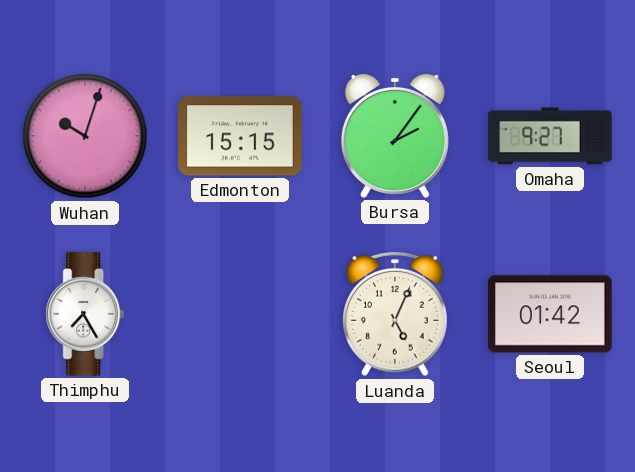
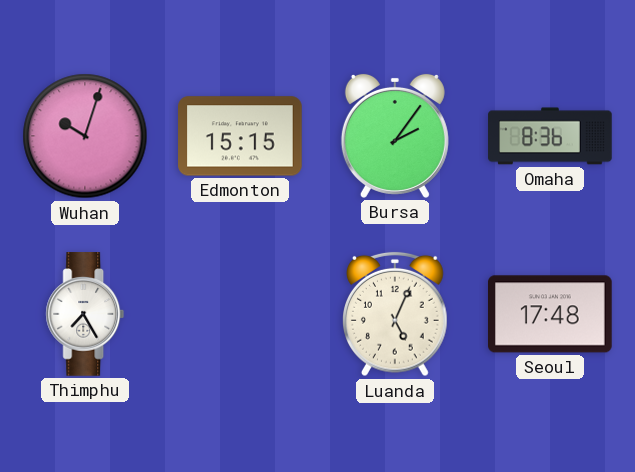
Omaha: 9:27 -> 8:36 (550, 136)
Seoul: 01:42 -> 17:48 (551, 314)
